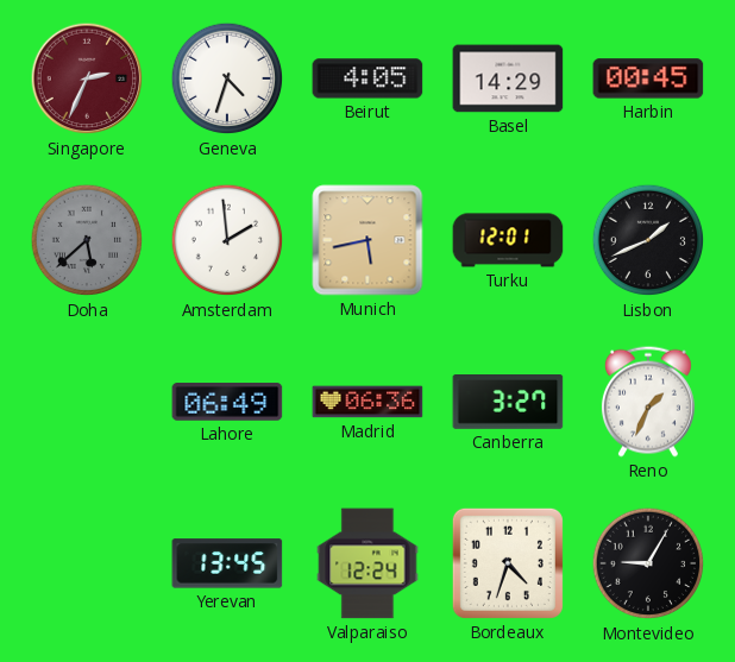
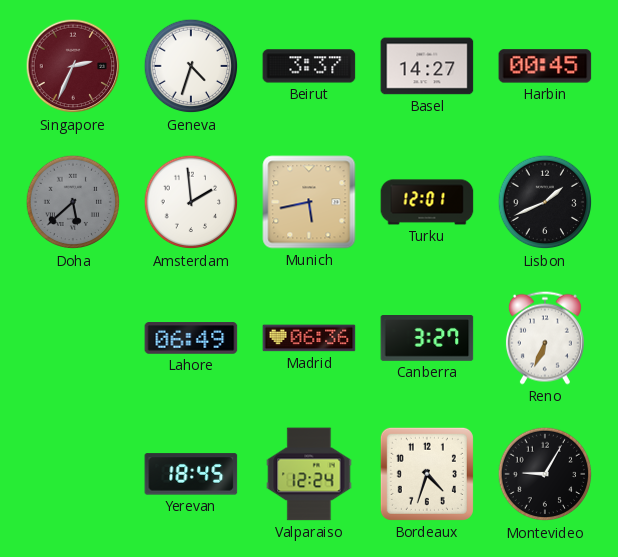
Beirut: 4:05 -> 3:37 (309, 66)
Basel: 14:29 -> 14:27 (427, 66)
Reno: 1:34 -> 6:34 (545, 338)
Yerevan: 13:45 -> 18:45 (191, 474)
